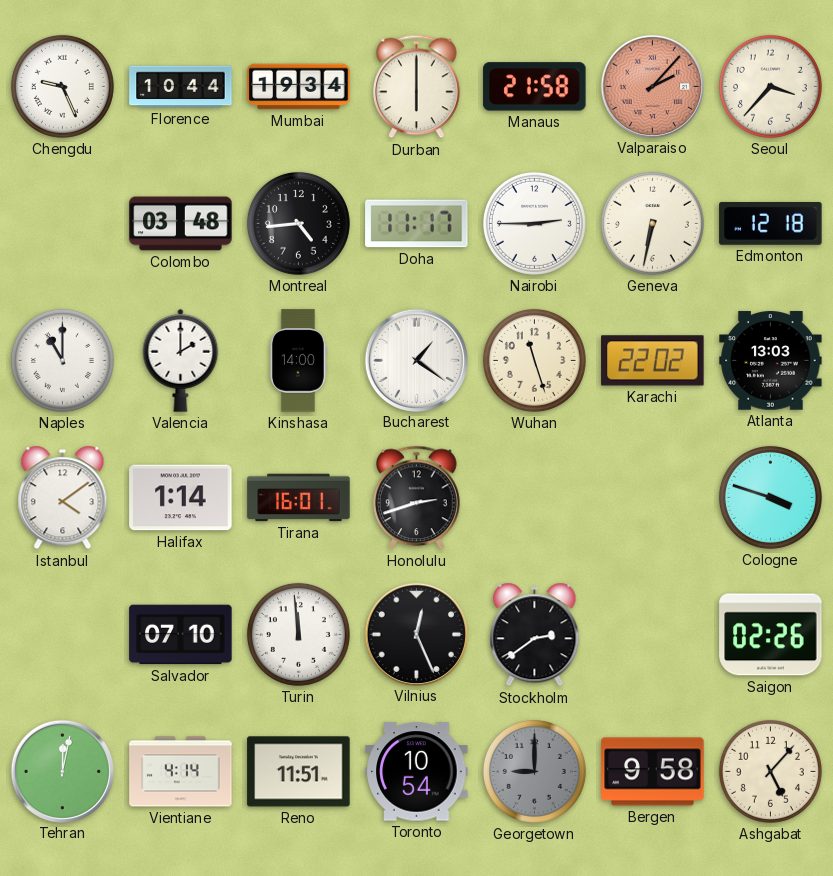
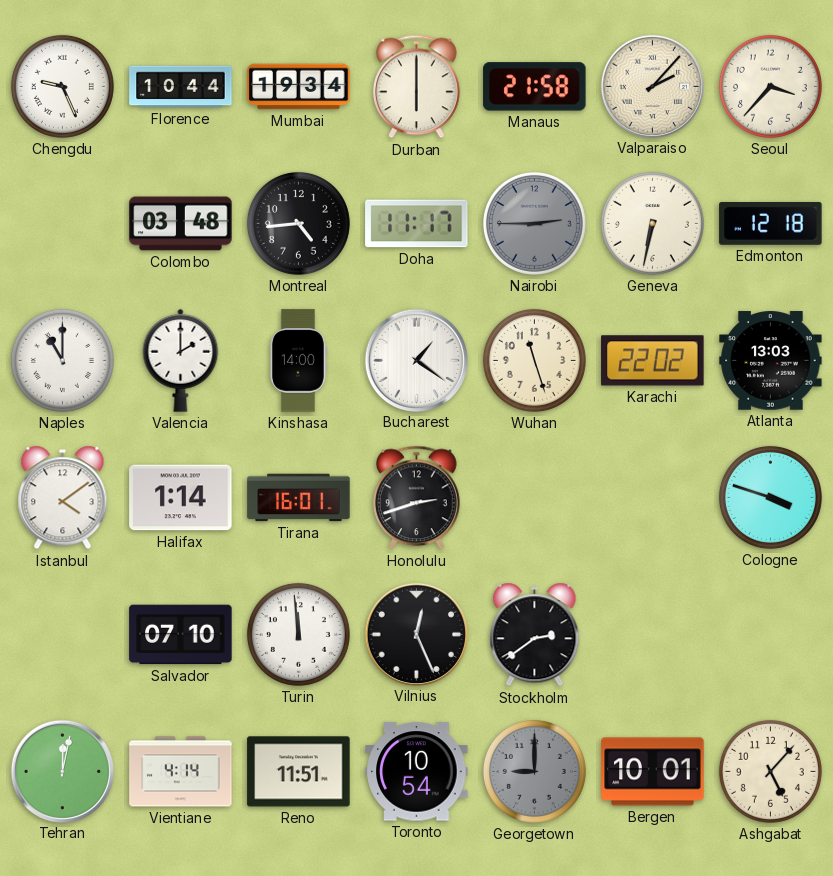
Valparaiso dial: salmon -> cream (652, 86)
Nairobi dial: white -> grey (534, 223)
Saigon: 02:26 -> none (771, 635)
Bergen: 9:58 -> 10:01 (653, 772)
